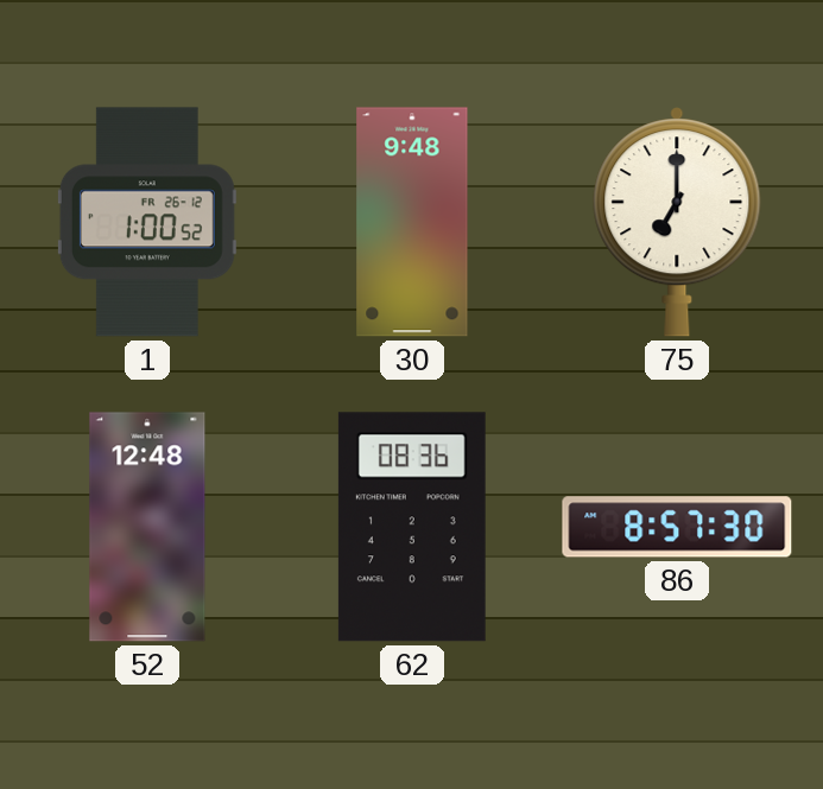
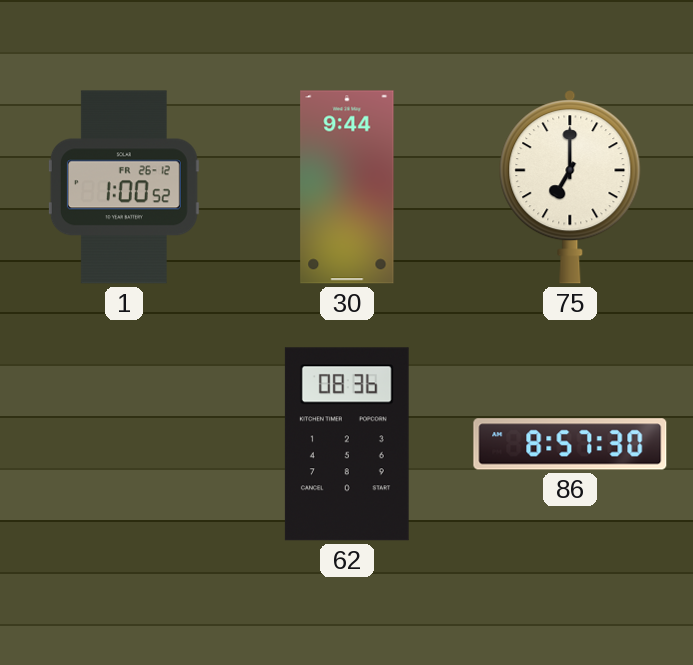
30: 9:48 -> 9:44 (347, 187)
52: 12:48 -> none (147, 527)
